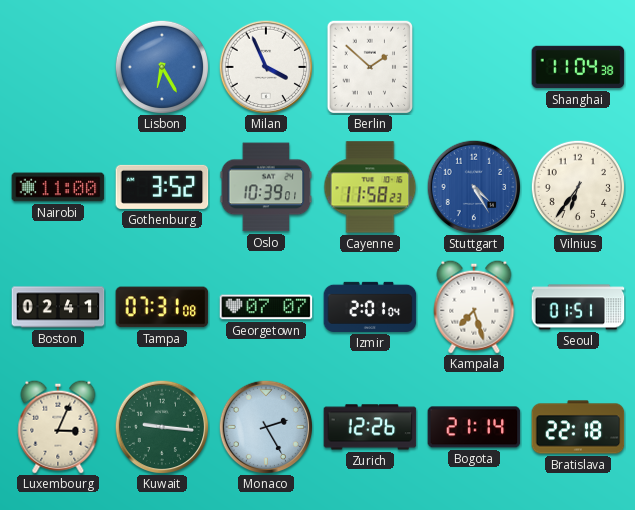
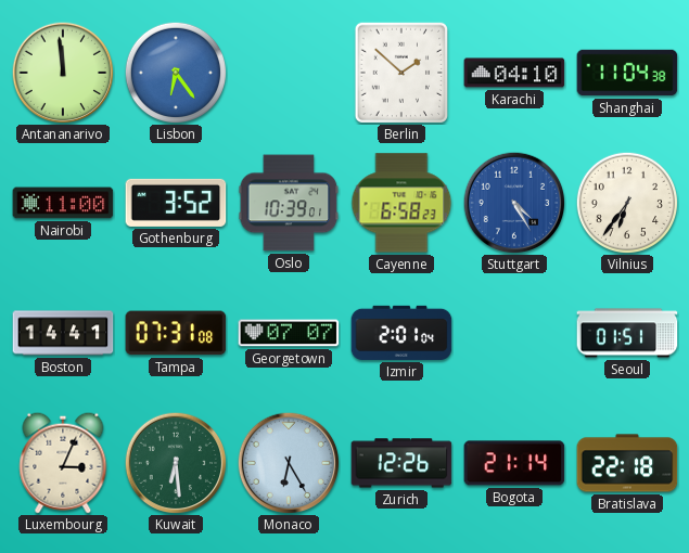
Antananarivo: none -> 11:59 (63, 73)
Lisbon: 6:25 -> 6:24 (175, 72)
Milan: 3:56 -> none (266, 67)
Karachi: none -> 04:10 (514, 73)
Cayenne: 11:58 -> 6:58 (401, 203)
Boston: 02:41 -> 14:41 (63, 333)
Kampala: 7:27 -> none (474, 307)
Kuwait: 9:16 -> 6:29 (176, 463)
Monaco: 2:25 -> 6:25 (289, 463)
